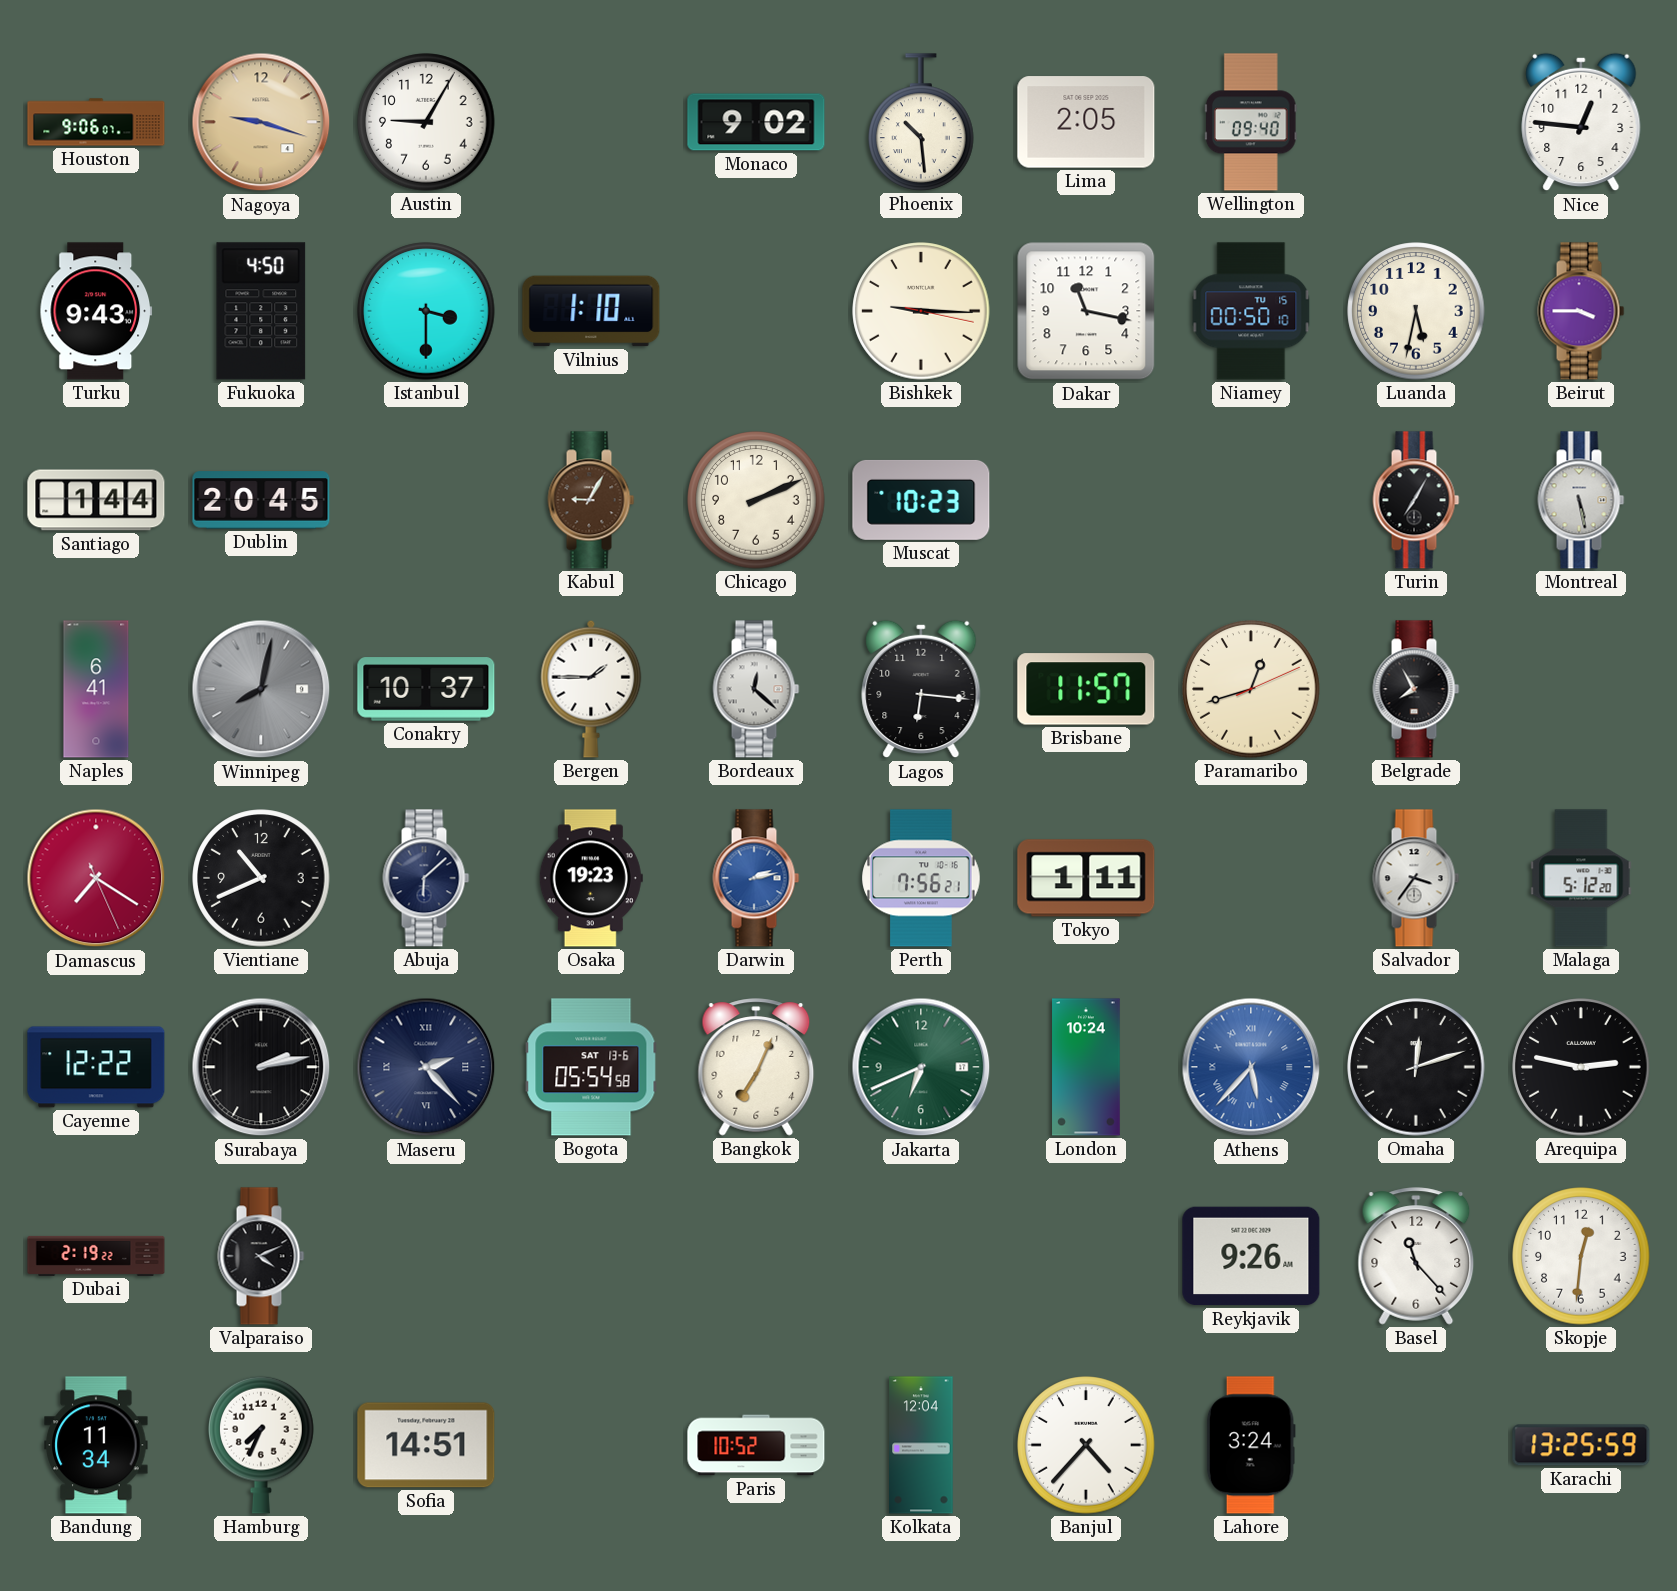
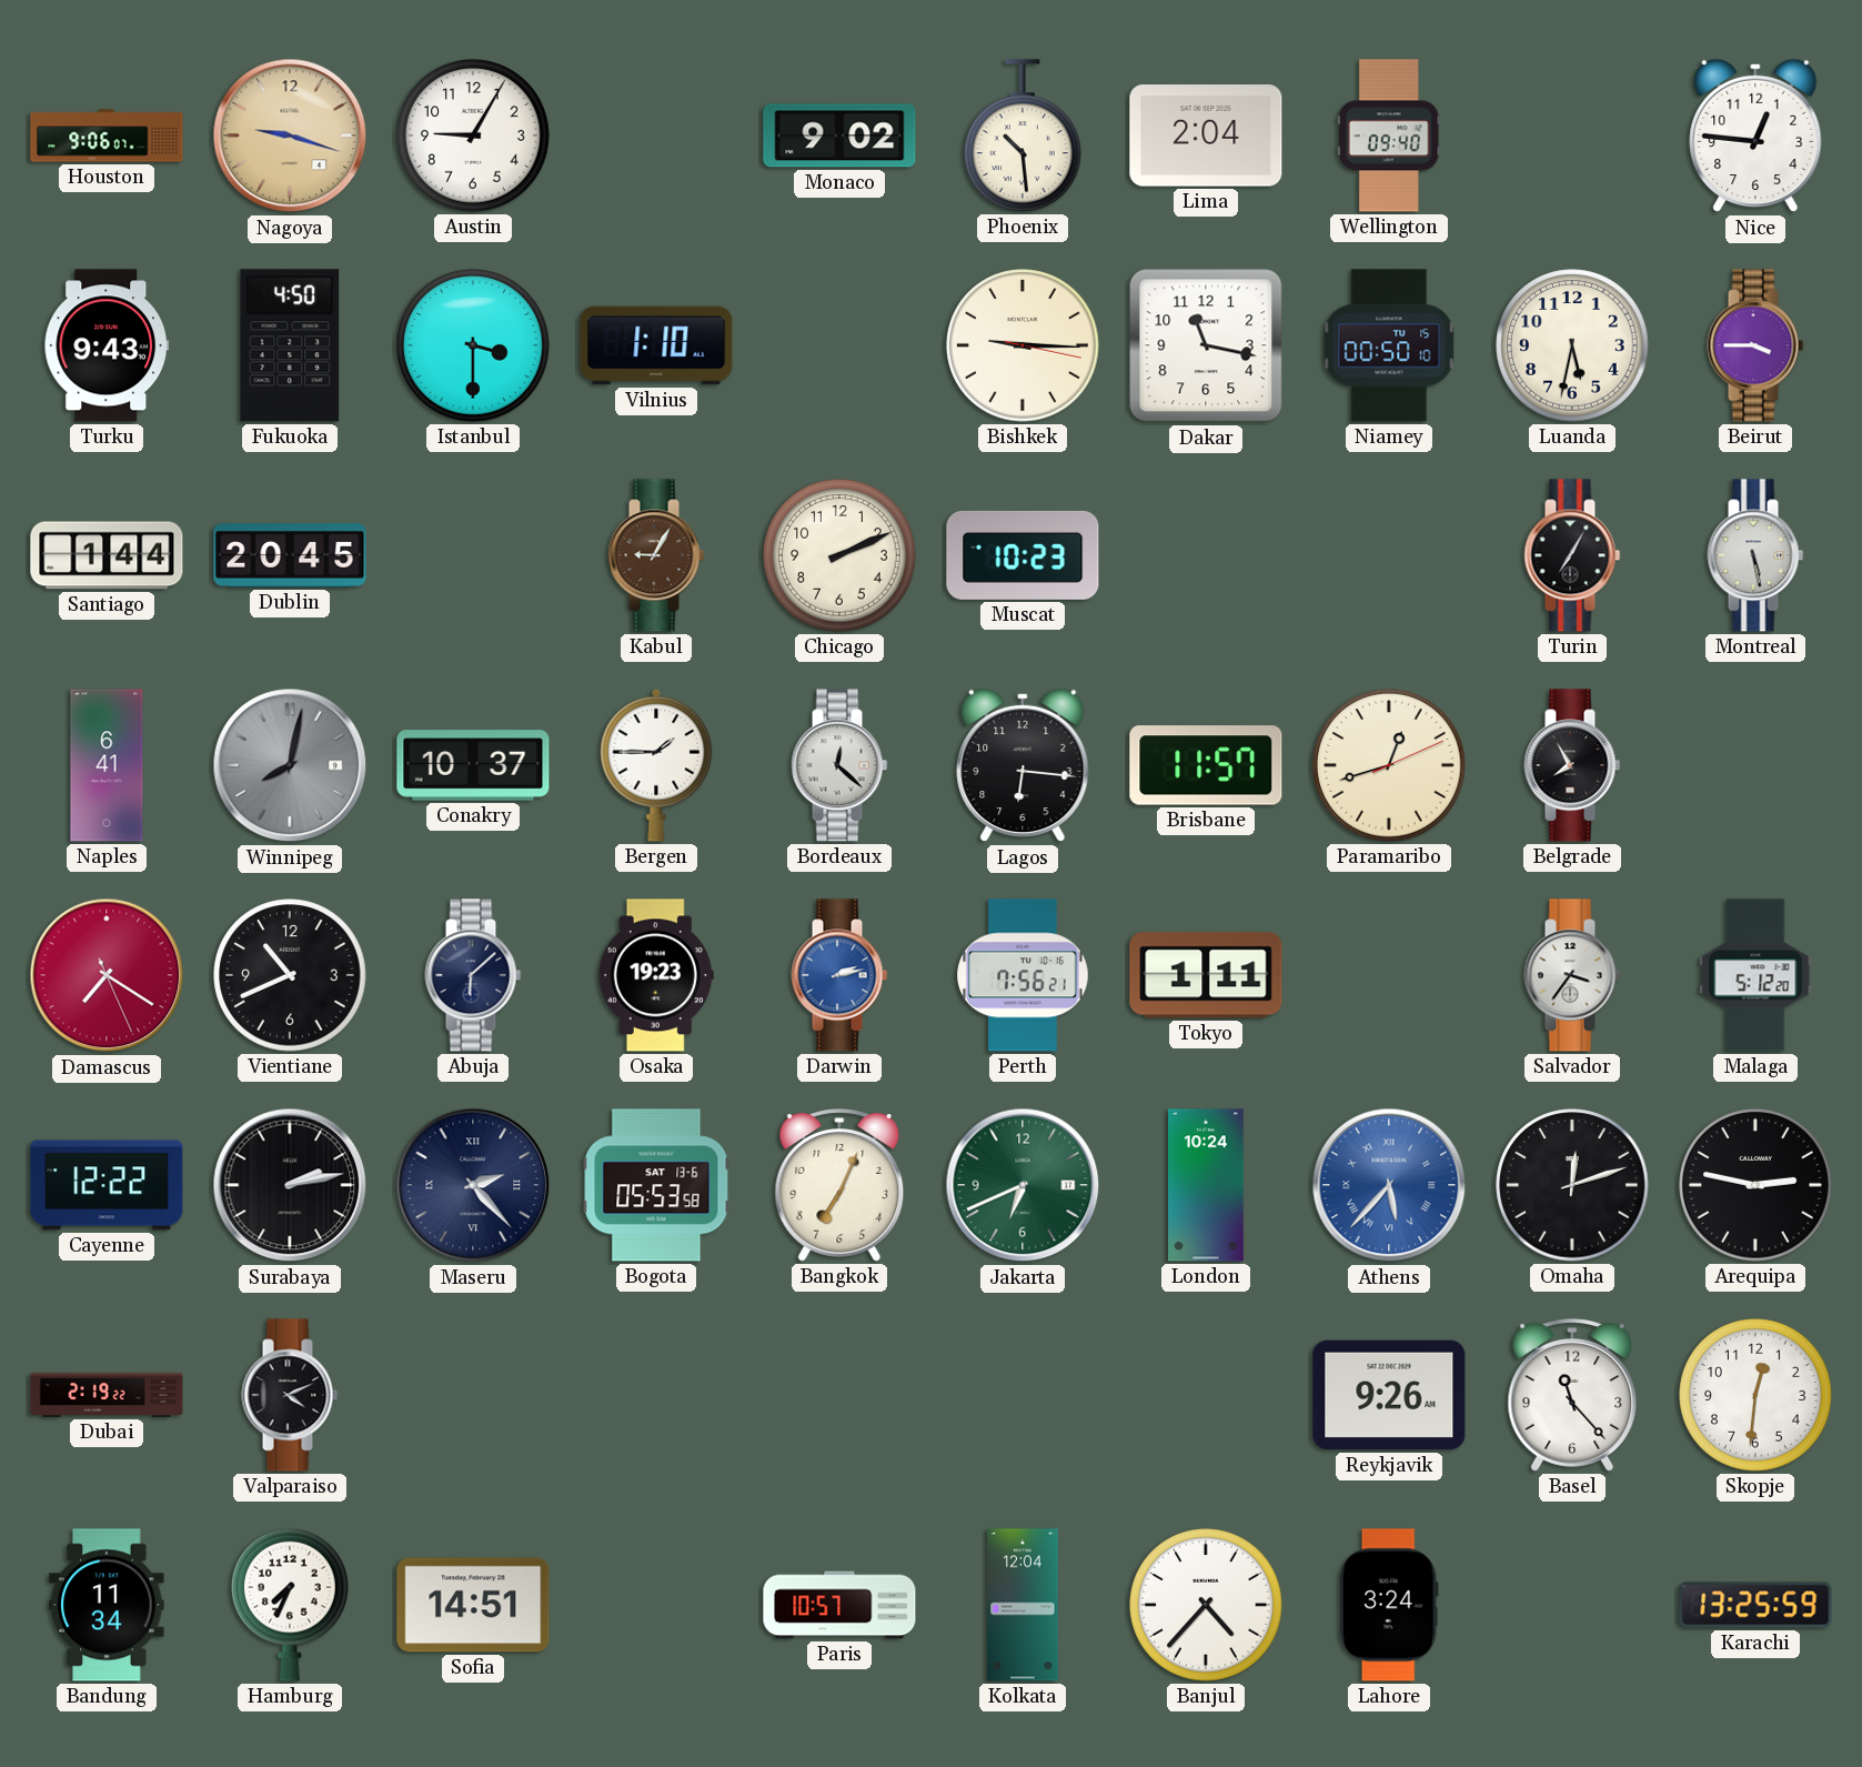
Lima: 2:05 -> 2:04 (1206, 135)
Bogota: 05:54 -> 05:53 (656, 1185)
Paris: 10:52 -> 10:57 (839, 1605)
